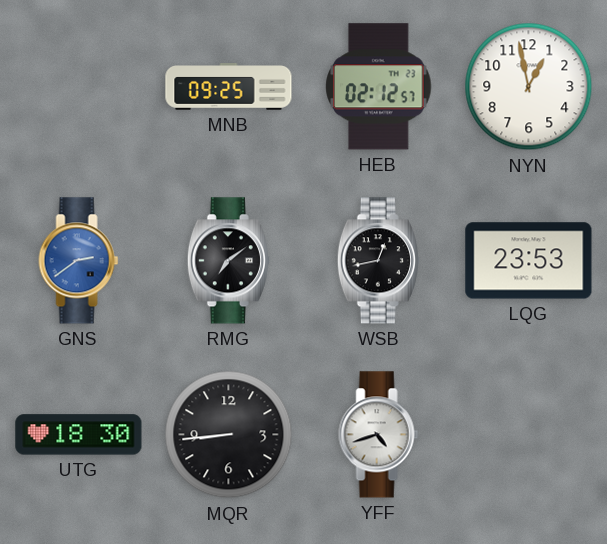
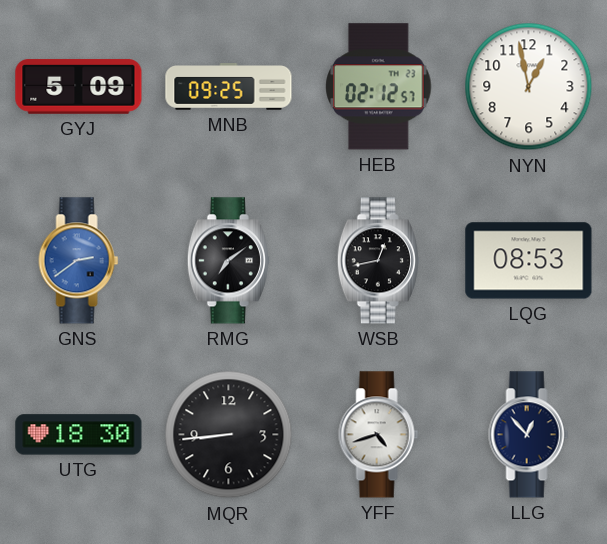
GYJ: none -> 5:09 (79, 87)
LQG: 23:53 -> 08:53 (529, 261)
LLG: none -> 12:53 (529, 435)
